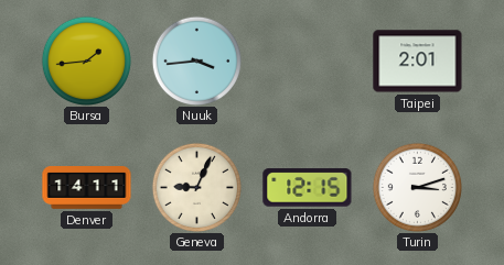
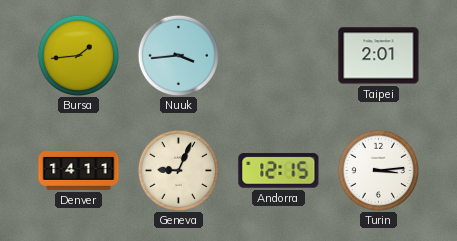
Turin: 3:12 -> 3:14 (378, 170)
